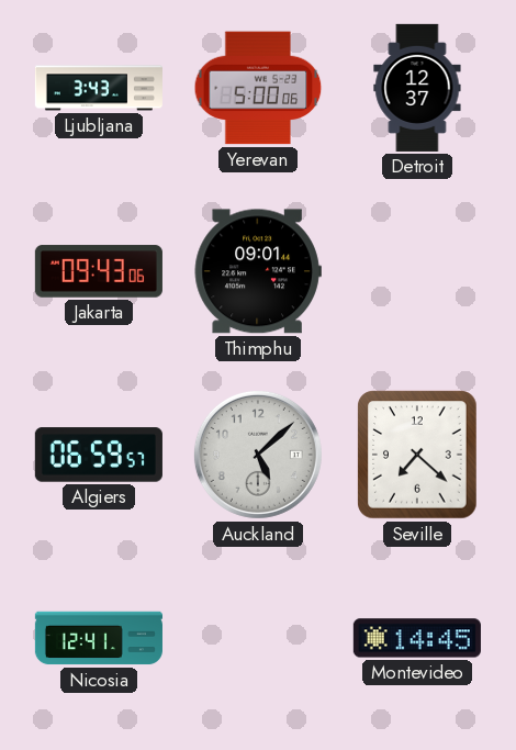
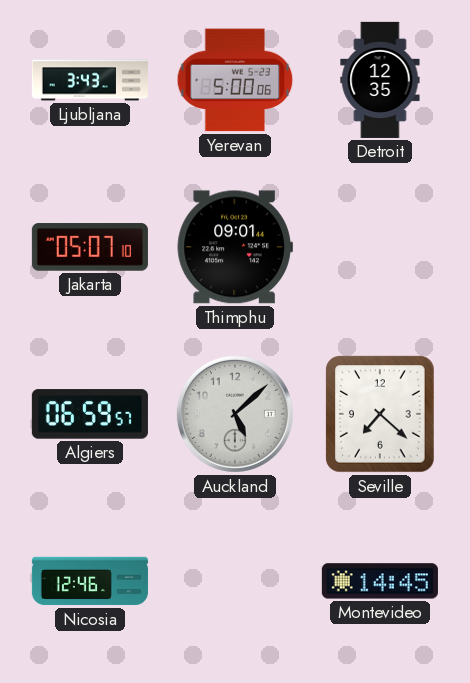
Detroit: 12:37 -> 12:35 (380, 80)
Jakarta: 09:43 -> 05:07 (90, 247)
Nicosia: 12:41 -> 12:46 (90, 581)
